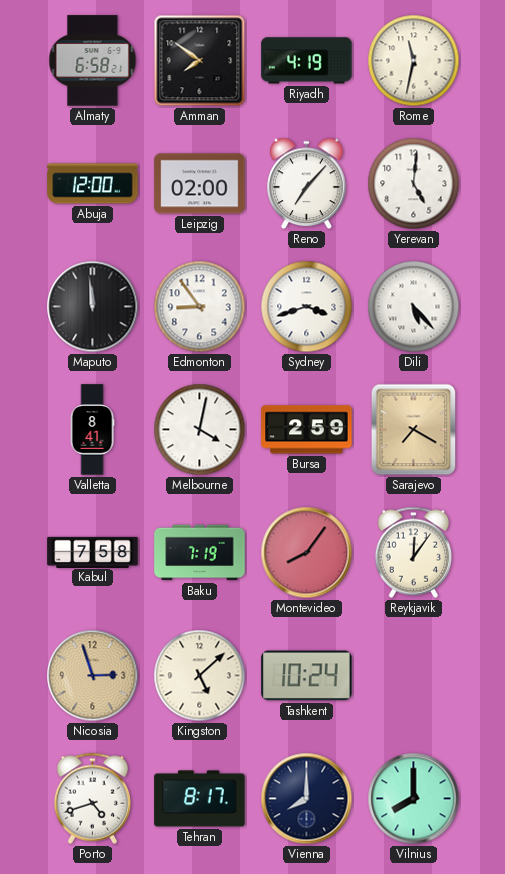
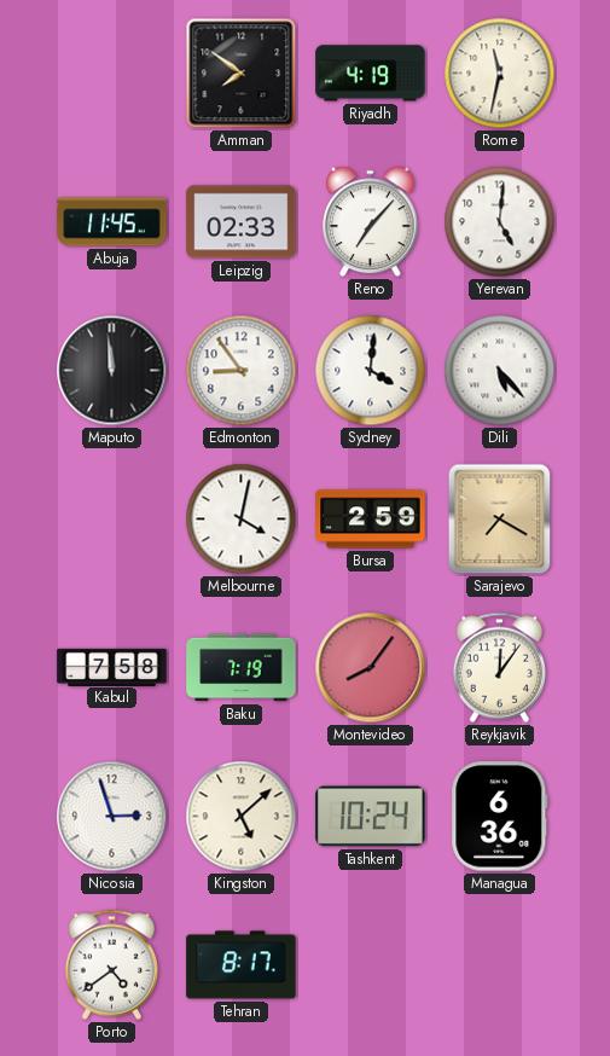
Almaty: 6:58 -> none (93, 61)
Abuja: 12:00 -> 11:45 (112, 222)
Leipzig: 02:00 -> 02:33 (242, 222)
Sydney: 3:42 -> 4:01 (371, 371)
Valletta: 8:41 -> none (92, 430)
Nicosia dial: champagne -> white (112, 817)
Managua: none -> 6:36 (500, 817)
Porto: 4:42 -> 4:39 (111, 964)
Vienna: 8:00 -> none (307, 799)
Vilnius: 8:00 -> none (414, 799)
